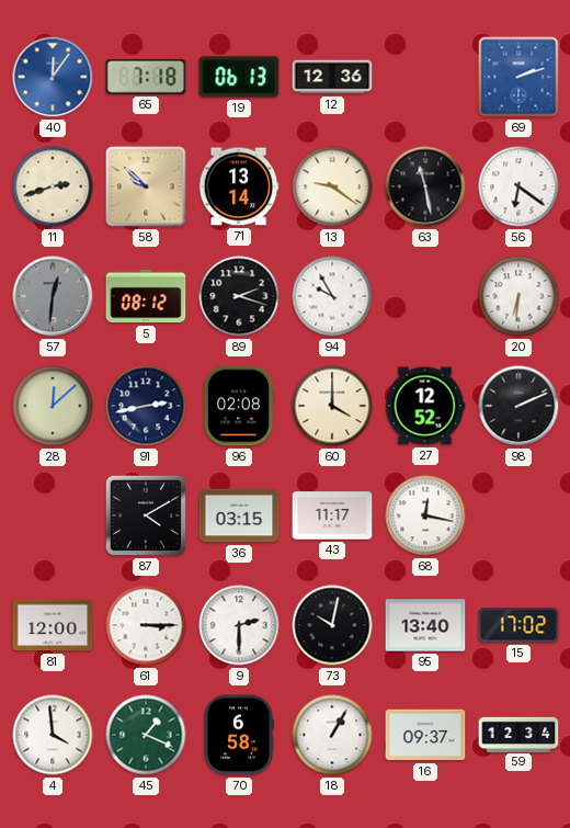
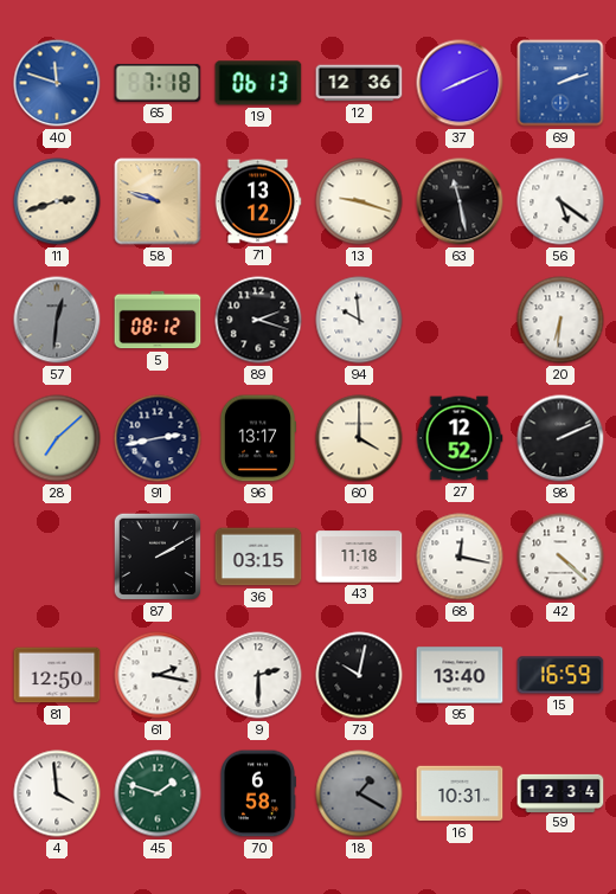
40: 12:06 -> 11:48 (57, 83)
37: none -> 8:11 (460, 83)
58: 9:52 -> 9:48 (158, 201)
71: 13:14 -> 13:12 (258, 201)
13: 9:21 -> 9:18 (359, 201)
56: 6:21 -> 5:21 (560, 201)
94: 9:55 -> 9:59 (359, 320)
28: 12:08 -> 7:08 (57, 438)
96: 02:08 -> 13:17 (257, 438)
87: 4:10 -> 2:10 (158, 557)
43: 11:17 -> 11:18 (359, 557)
42: none -> 4:22 (560, 557)
81: 12:00 -> 12:50 (57, 675)
61: 3:15 -> 2:17 (158, 675)
15: 17:02 -> 16:59 (560, 675)
45: 1:19 -> 1:48 (158, 793)
18: 1:05 -> 1:20 (359, 793)
18 dial: white -> grey (359, 793)
16: 09:37 -> 10:31 (460, 793)
